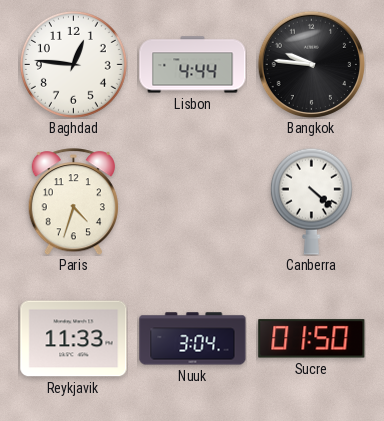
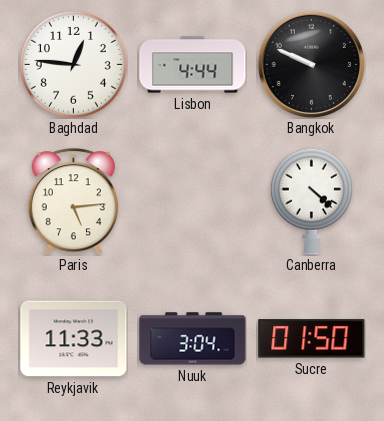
Bangkok: 9:46 -> 9:49 (311, 64)
Paris: 4:33 -> 5:14 (73, 202)
